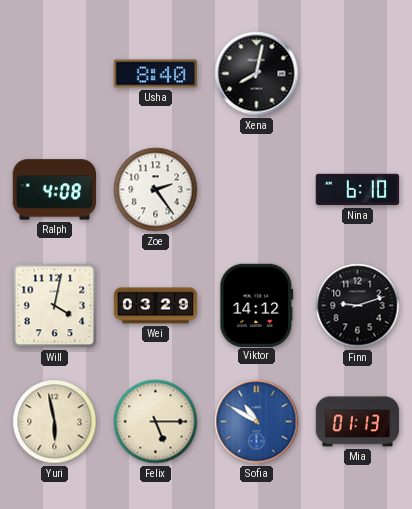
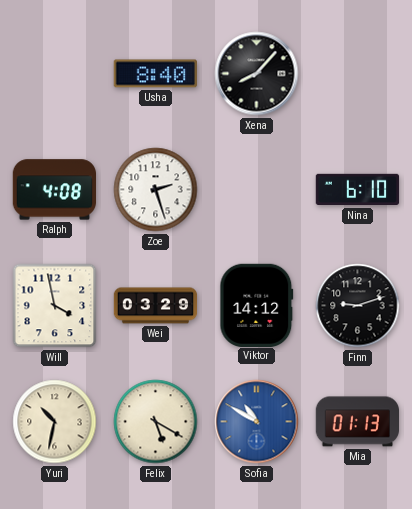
Xena: 8:02 -> 8:07 (257, 74)
Zoe: 2:24 -> 2:27 (156, 190)
Will: 4:02 -> 3:58 (55, 306)
Yuri: 5:58 -> 10:32 (55, 422)
Felix: 5:15 -> 5:20 (156, 422)
